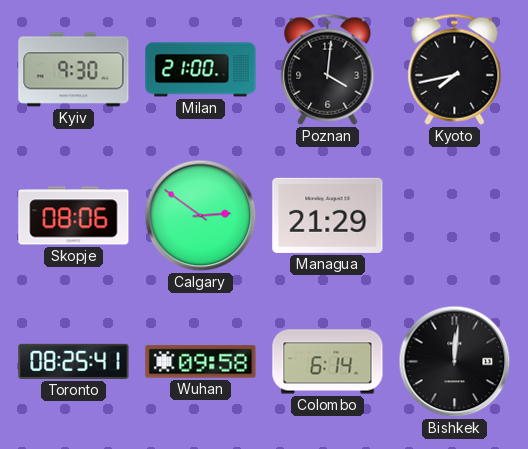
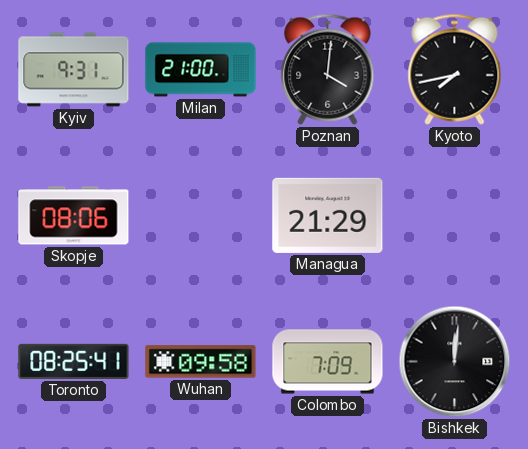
Kyiv: 9:30 -> 9:31 (74, 70)
Calgary: 2:51 -> none (201, 216)
Colombo: 6:14 -> 7:09 (328, 362)
